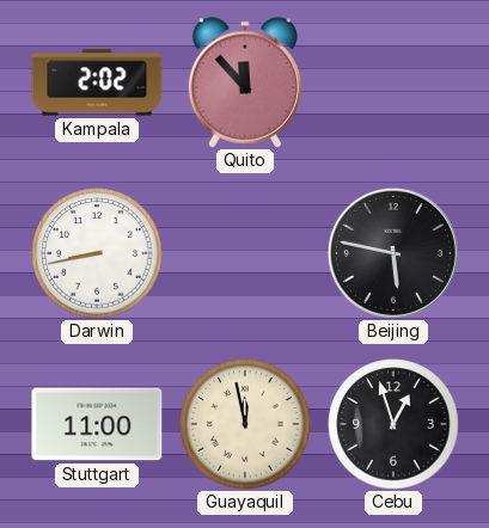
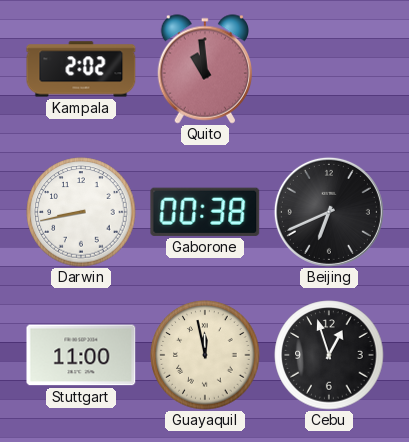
Quito: 11:53 -> 10:59 (204, 69)
Gaborone: none -> 00:38 (205, 212)
Beijing: 5:47 -> 6:41 (329, 212)
